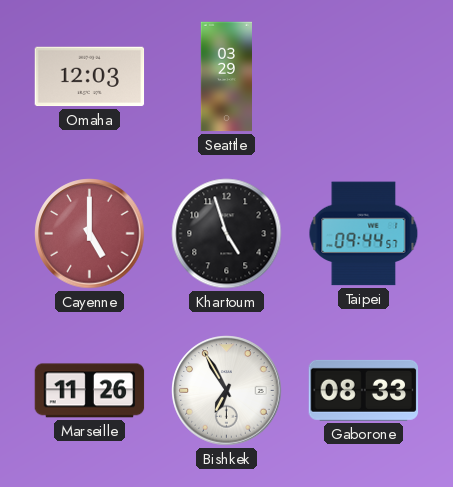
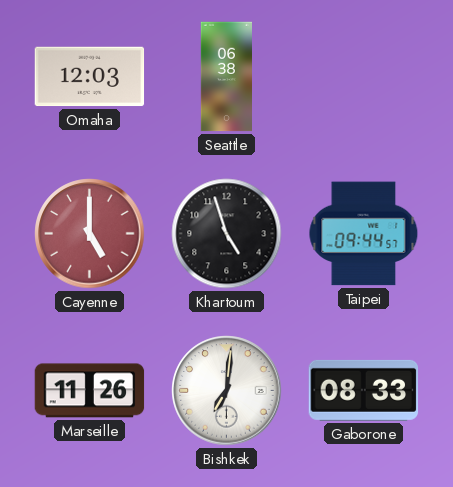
Seattle: 03:29 -> 06:38 (226, 77)
Bishkek: 6:55 -> 7:01 (227, 391)
